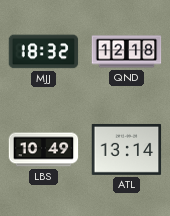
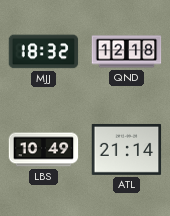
ATL: 13:14 -> 21:14 (127, 149)
